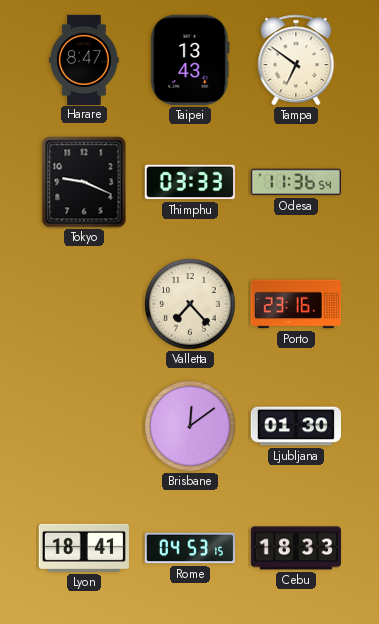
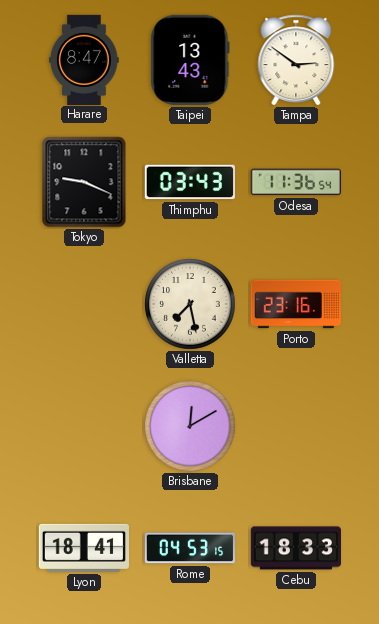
Tampa: 6:51 -> 2:51 (296, 60)
Thimphu: 03:33 -> 03:43 (190, 182)
Valletta: 7:23 -> 7:28 (190, 304)
Brisbane: 12:09 -> 12:10 (190, 426)
Ljubljana: 01:30 -> none (295, 426)
